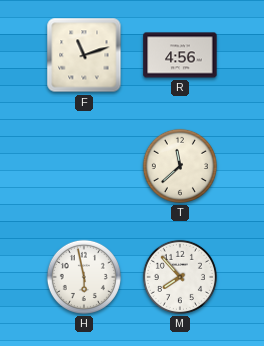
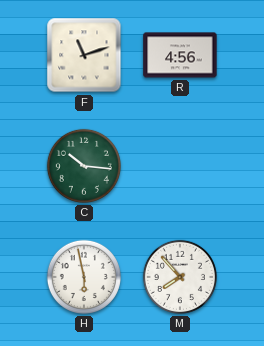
C: none -> 10:16 (84, 166)
T: 11:38 -> none (180, 166)
